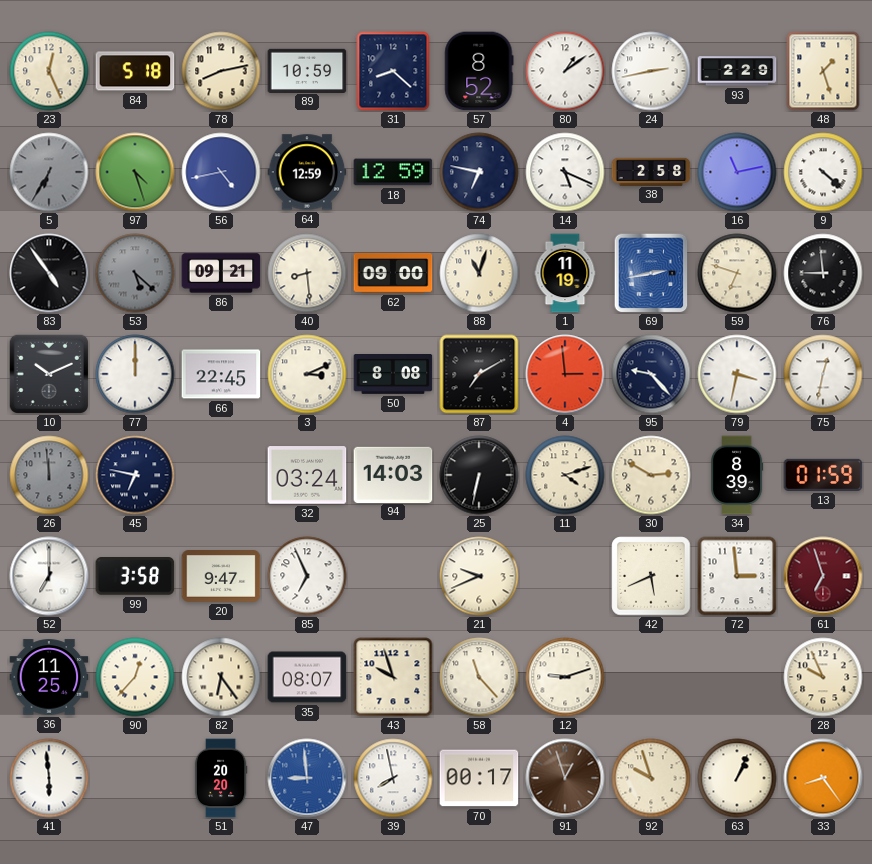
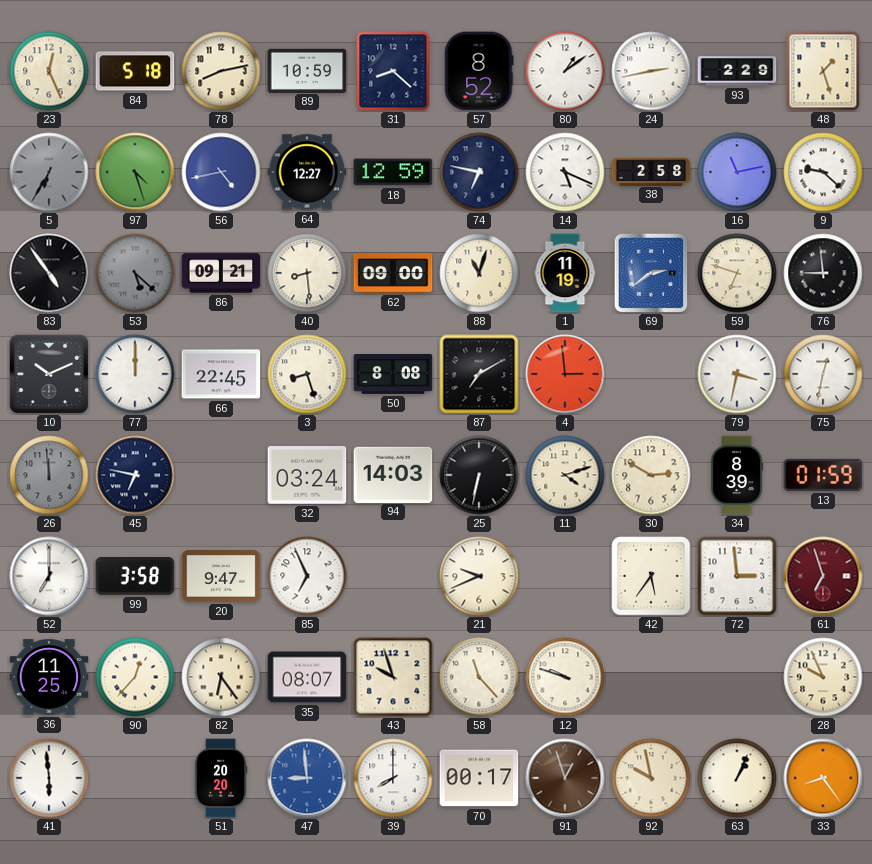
64: 12:59 -> 12:27 (307, 172)
9: 4:22 -> 9:22 (823, 172)
69: 2:43 -> 2:39 (651, 273)
3: 3:11 -> 8:27 (307, 374)
95: 9:23 -> none (651, 374)
42: 5:41 -> 5:36 (651, 576)
12: 9:12 -> 9:48 (565, 677)
39: 7:58 -> 8:00 (393, 778)
92: 9:57 -> 9:58 (651, 778)
